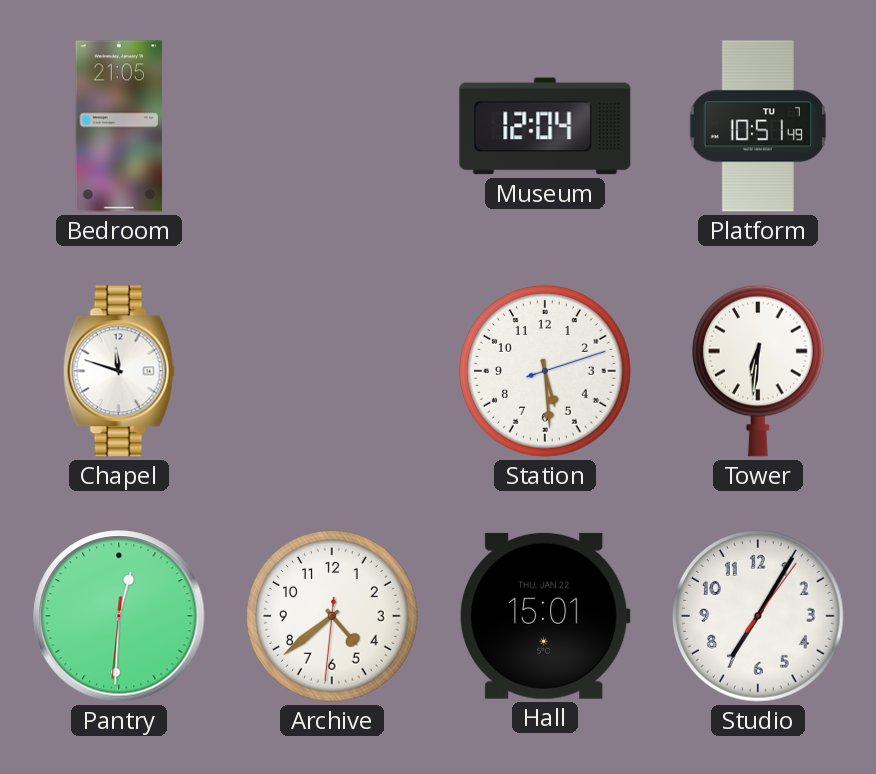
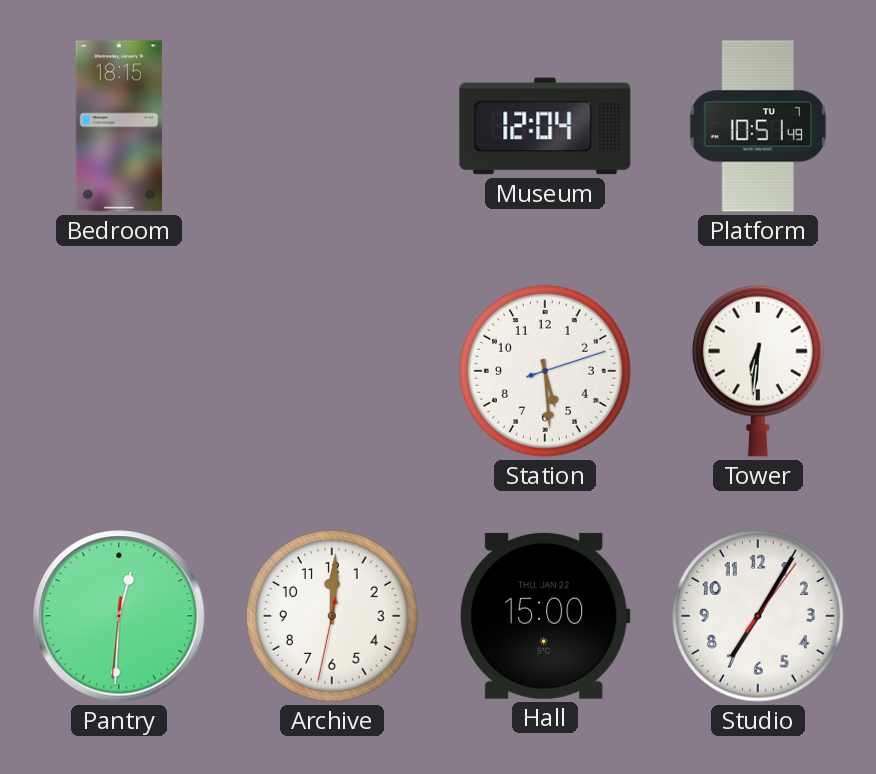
Bedroom: 21:05 -> 18:15 (119, 126)
Chapel: 11:48 -> none (119, 371)
Archive: 4:38 -> 12:00 (333, 617)
Hall: 15:01 -> 15:00 (545, 616)
